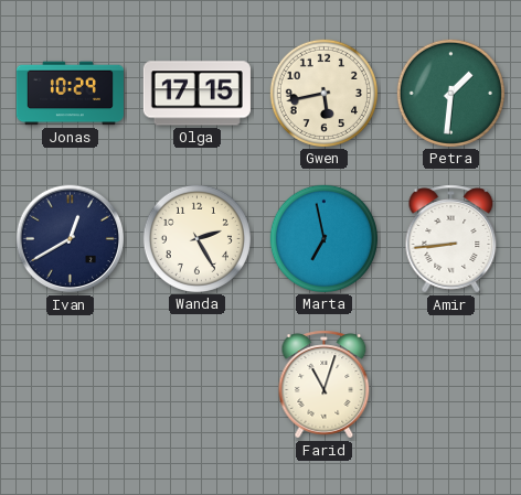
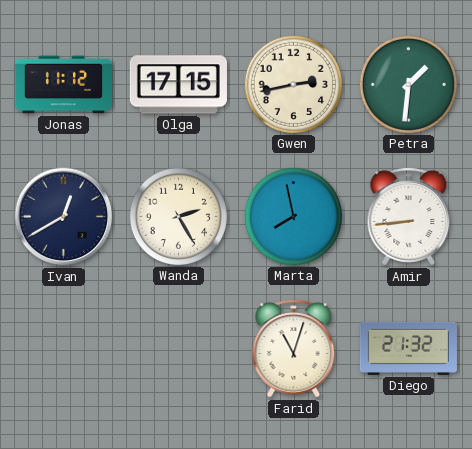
Jonas: 10:29 -> 11:12 (63, 85)
Gwen: 5:43 -> 2:43 (293, 84)
Marta: 6:58 -> 7:58 (293, 216)
Diego: none -> 21:32 (408, 348)
